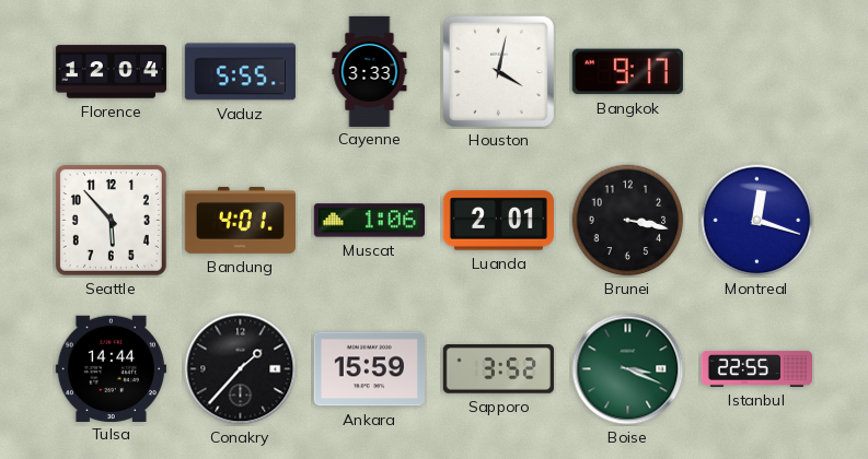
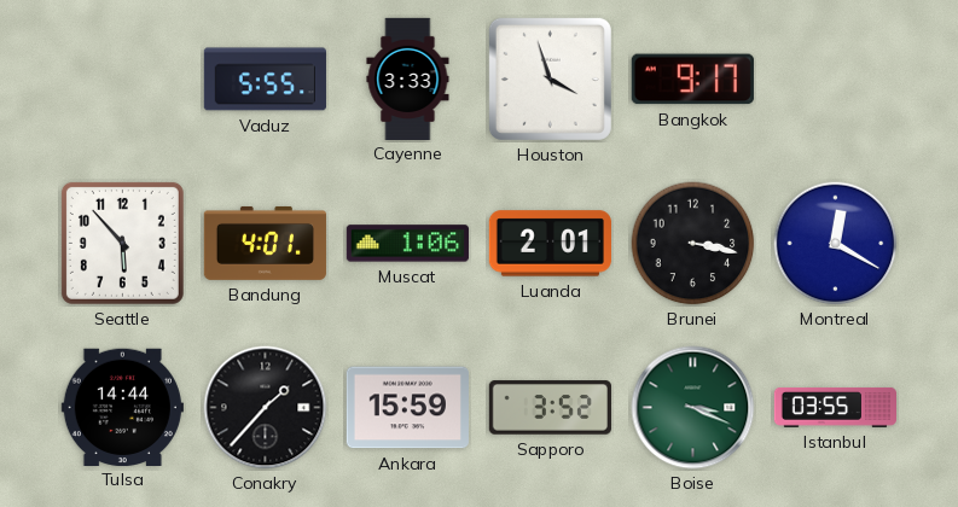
Florence: 12:04 -> none (111, 72)
Houston: 4:02 -> 3:57 (550, 78)
Montreal: 12:18 -> 12:20 (836, 244)
Istanbul: 22:55 -> 03:55 (835, 408)
